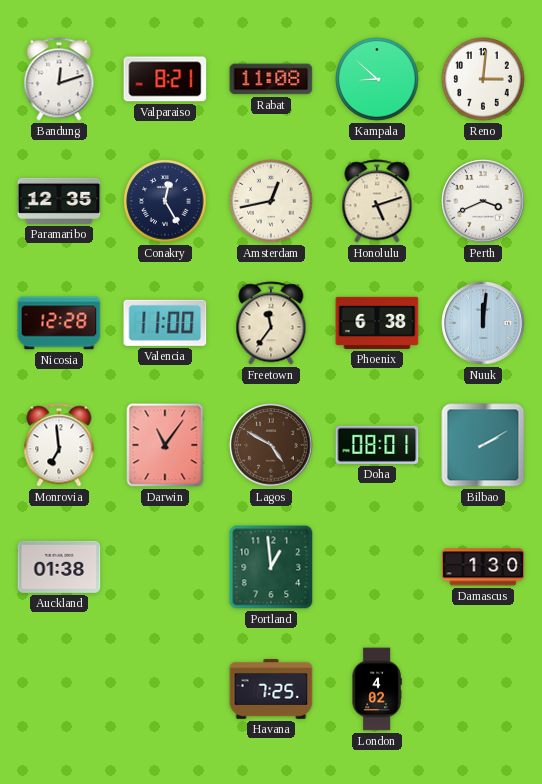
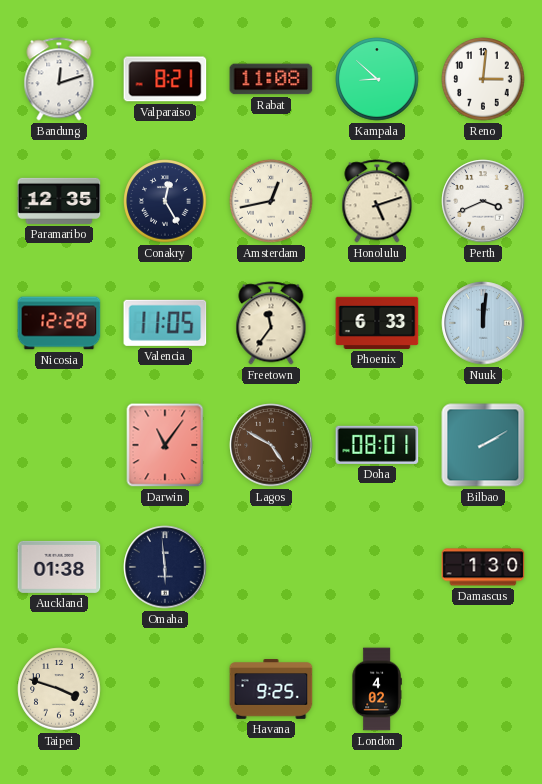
Valencia: 11:00 -> 11:05 (165, 323)
Phoenix: 6:38 -> 6:33 (377, 323)
Monrovia: 6:59 -> none (59, 445)
Omaha: none -> 5:59 (165, 567)
Portland: 12:59 -> none (271, 567)
Taipei: none -> 3:48 (59, 689)
Havana: 7:25 -> 9:25 (271, 689)
